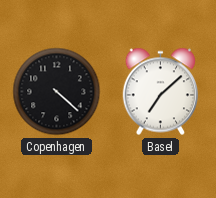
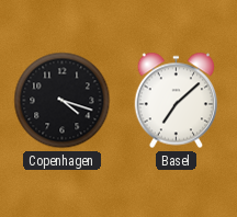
Copenhagen: 4:22 -> 4:18 (63, 101)
